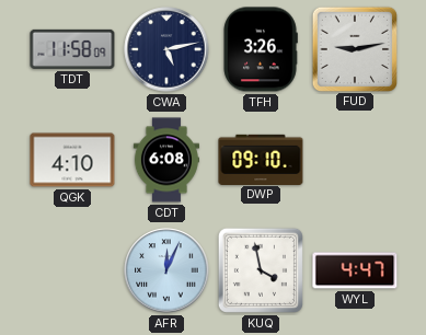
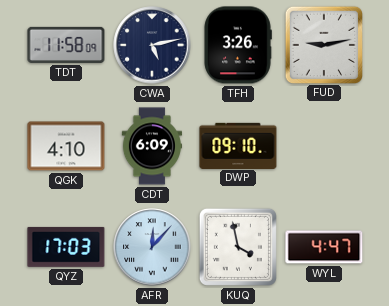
CDT: 6:08 -> 6:09 (152, 146)
QYZ: none -> 17:03 (66, 247)
AFR: 12:04 -> 12:07 (152, 247)
